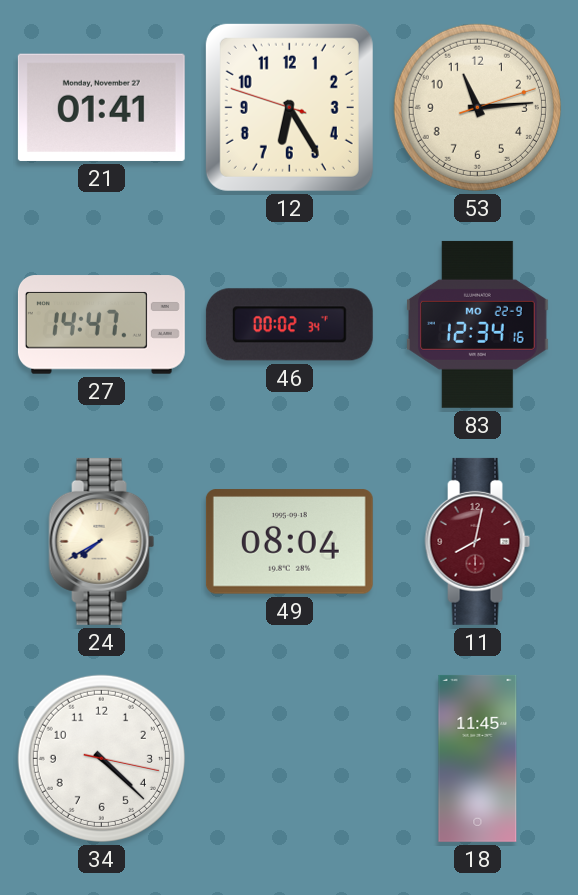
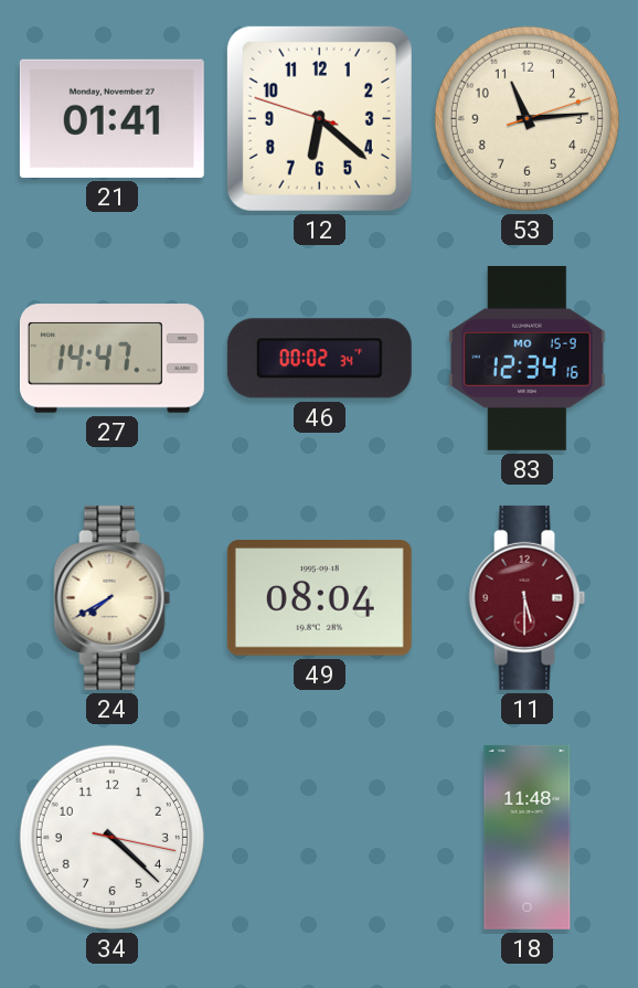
12: 6:24 -> 6:21 (319, 118)
83 date: MO 22-9 -> MO 15-9 (528, 358)
11: 8:02 -> 5:30 (528, 597)
18: 11:45 -> 11:48 (528, 837)
